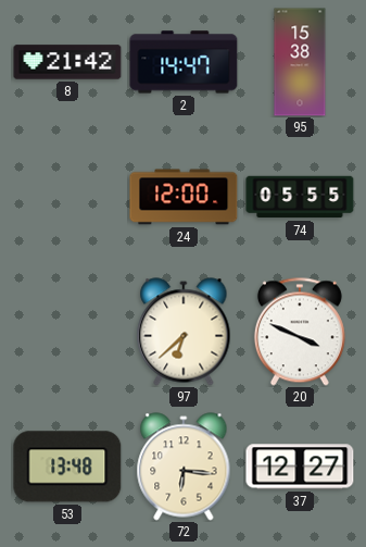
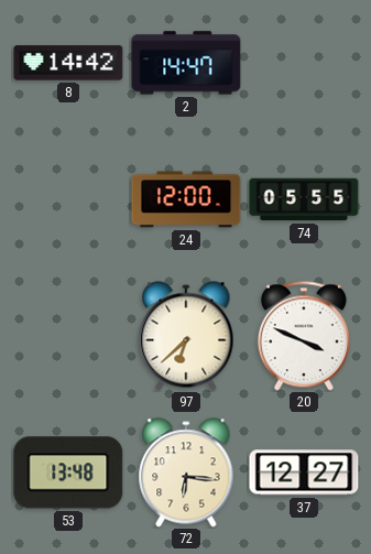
8: 21:42 -> 14:42 (68, 63)
95: 15:38 -> none (300, 62)
